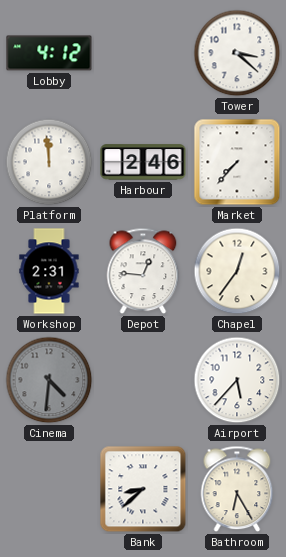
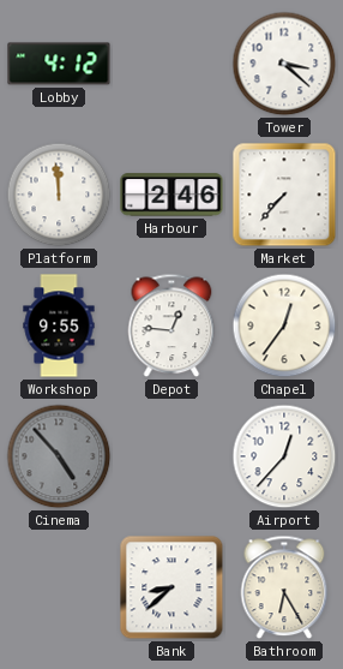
Workshop: 2:31 -> 9:55 (59, 325)
Cinema: 4:31 -> 4:53 (59, 456)
Airport: 5:37 -> 12:37 (284, 456)
